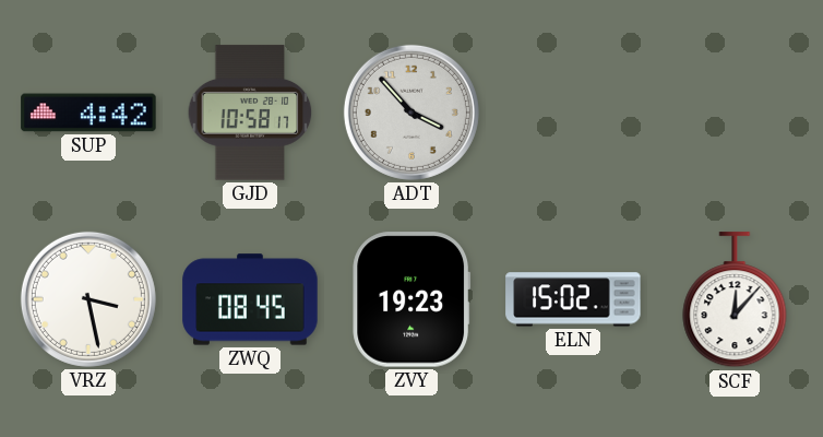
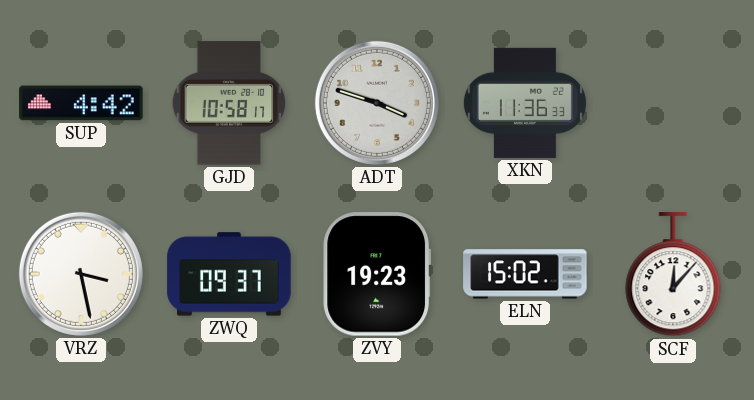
ADT: 3:53 -> 3:48 (377, 103)
XKN: none -> 11:36 (525, 103)
ZWQ: 08:45 -> 09:37 (229, 274)
